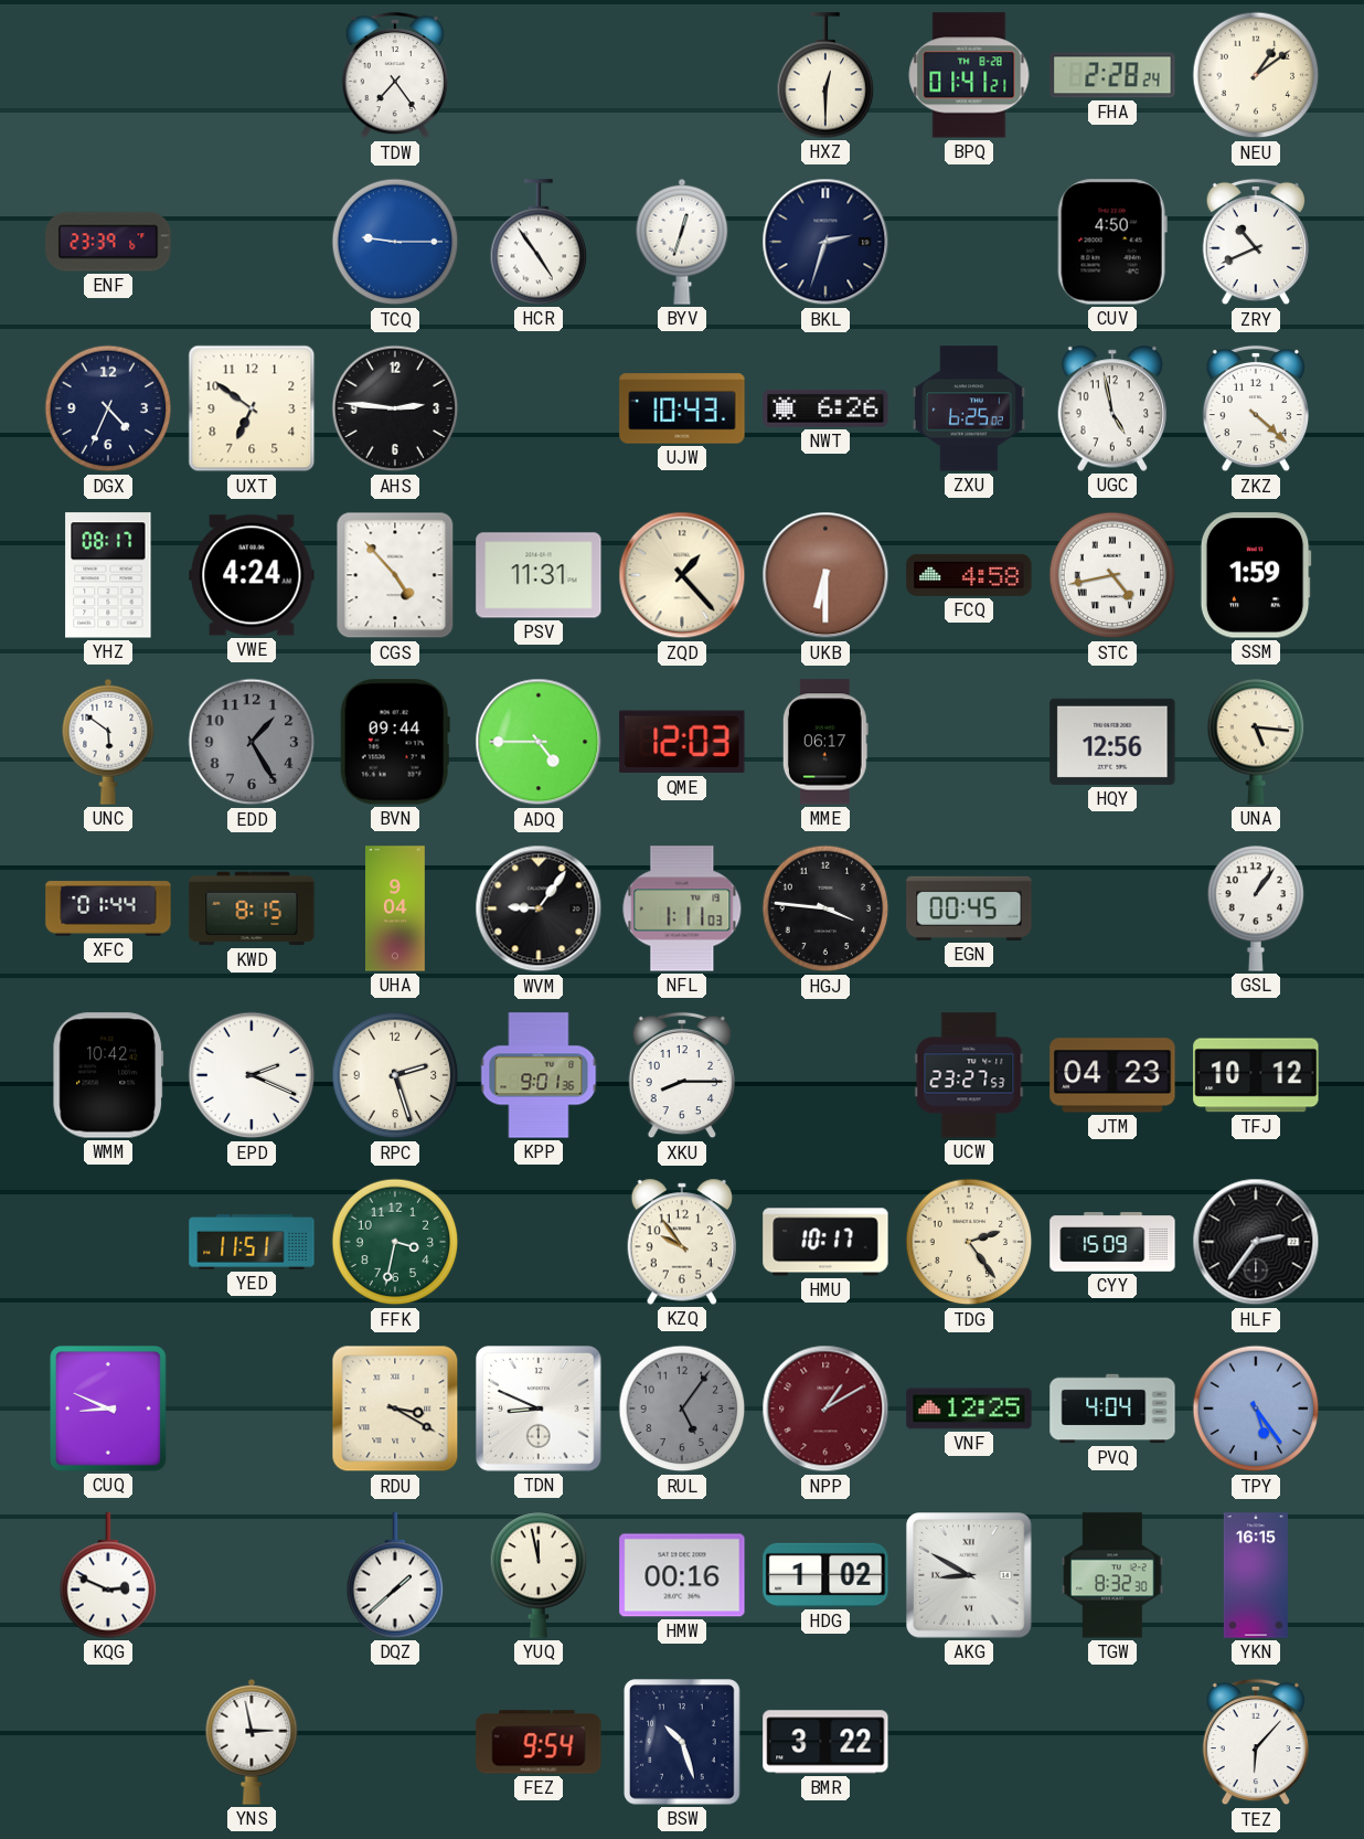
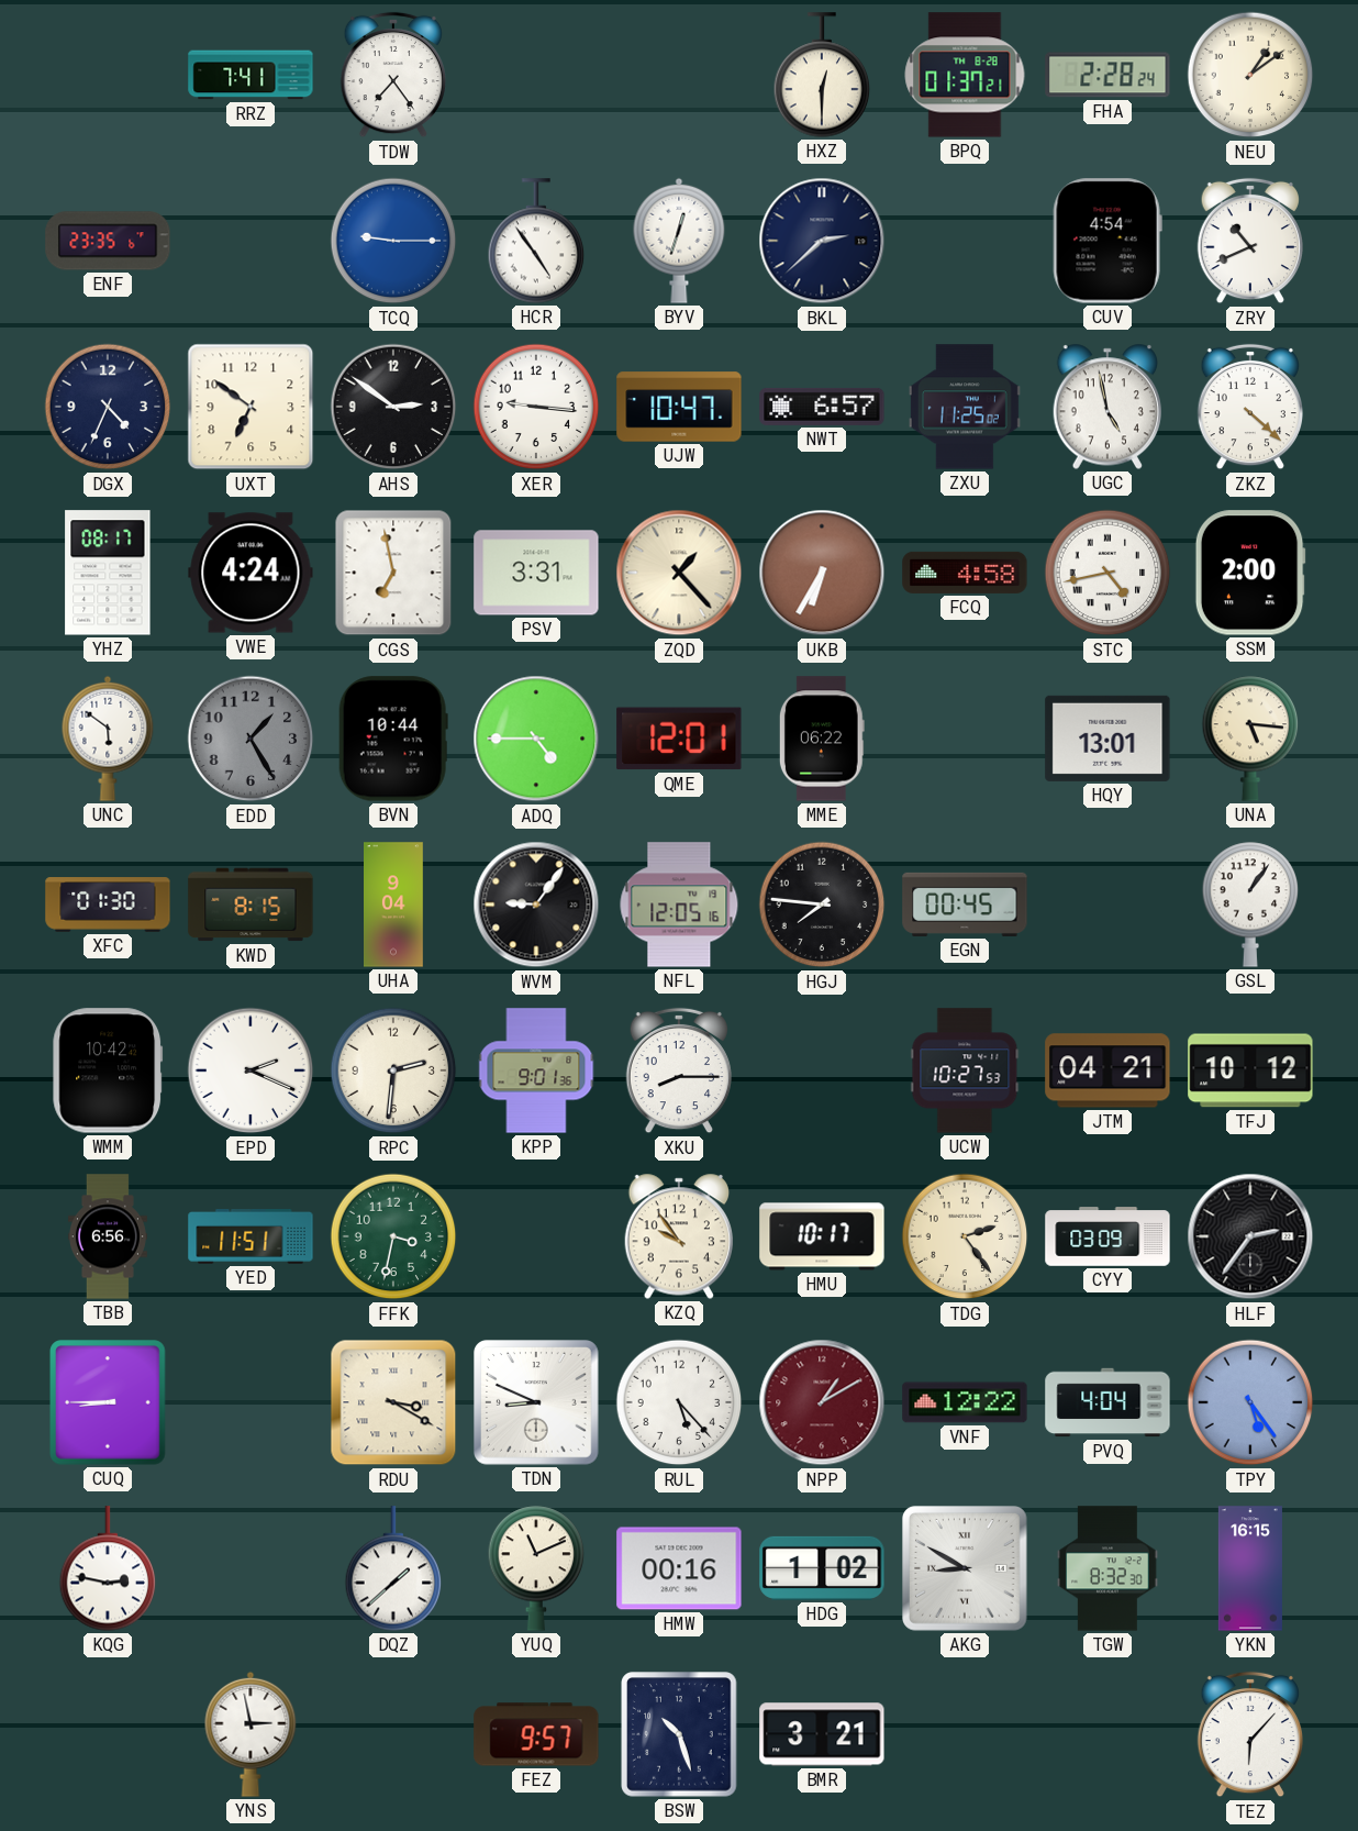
RRZ: none -> 7:41 (251, 75)
BPQ: 01:41 -> 01:37 (965, 75)
ENF: 23:39 -> 23:35 (108, 241)
BKL: 2:33 -> 2:38 (822, 241)
CUV: 4:50 -> 4:54 (1107, 241)
AHS: 2:46 -> 2:51 (393, 407)
XER: none -> 9:16 (536, 407)
UJW: 10:43 -> 10:47 (679, 407)
NWT: 6:26 -> 6:57 (822, 407)
ZXU: 6:25 -> 11:25 (965, 407)
CGS: 4:53 -> 6:58 (393, 573)
PSV: 11:31 -> 3:31 (536, 573)
UKB: 6:30 -> 6:35 (822, 573)
SSM: 1:59 -> 2:00 (1250, 573)
BVN: 09:44 -> 10:44 (393, 739)
QME: 12:03 -> 12:01 (679, 739)
MME: 06:17 -> 06:22 (822, 739)
HQY: 12:56 -> 13:01 (1107, 739)
XFC: 01:44 -> 01:30 (108, 905)
NFL: 1:11 -> 12:05 (679, 905)
HGJ: 3:46 -> 7:46 (822, 905)
RPC: 2:27 -> 2:31 (393, 1070)
UCW: 23:27 -> 10:27 (965, 1070)
JTM: 04:23 -> 04:21 (1107, 1070)
TBB: none -> 6:56 (108, 1236)
CYY: 15:09 -> 03:09 (1107, 1236)
CUQ: 8:49 -> 8:45 (108, 1402)
RUL: 5:06 -> 5:23 (679, 1402)
RUL dial: grey -> white (679, 1402)
VNF: 12:25 -> 12:22 (965, 1402)
KQG: 2:49 -> 2:47 (108, 1568)
YUQ: 11:58 -> 11:11 (536, 1568)
FEZ: 9:54 -> 9:57 (536, 1734)
BMR: 3:22 -> 3:21 (822, 1734)
